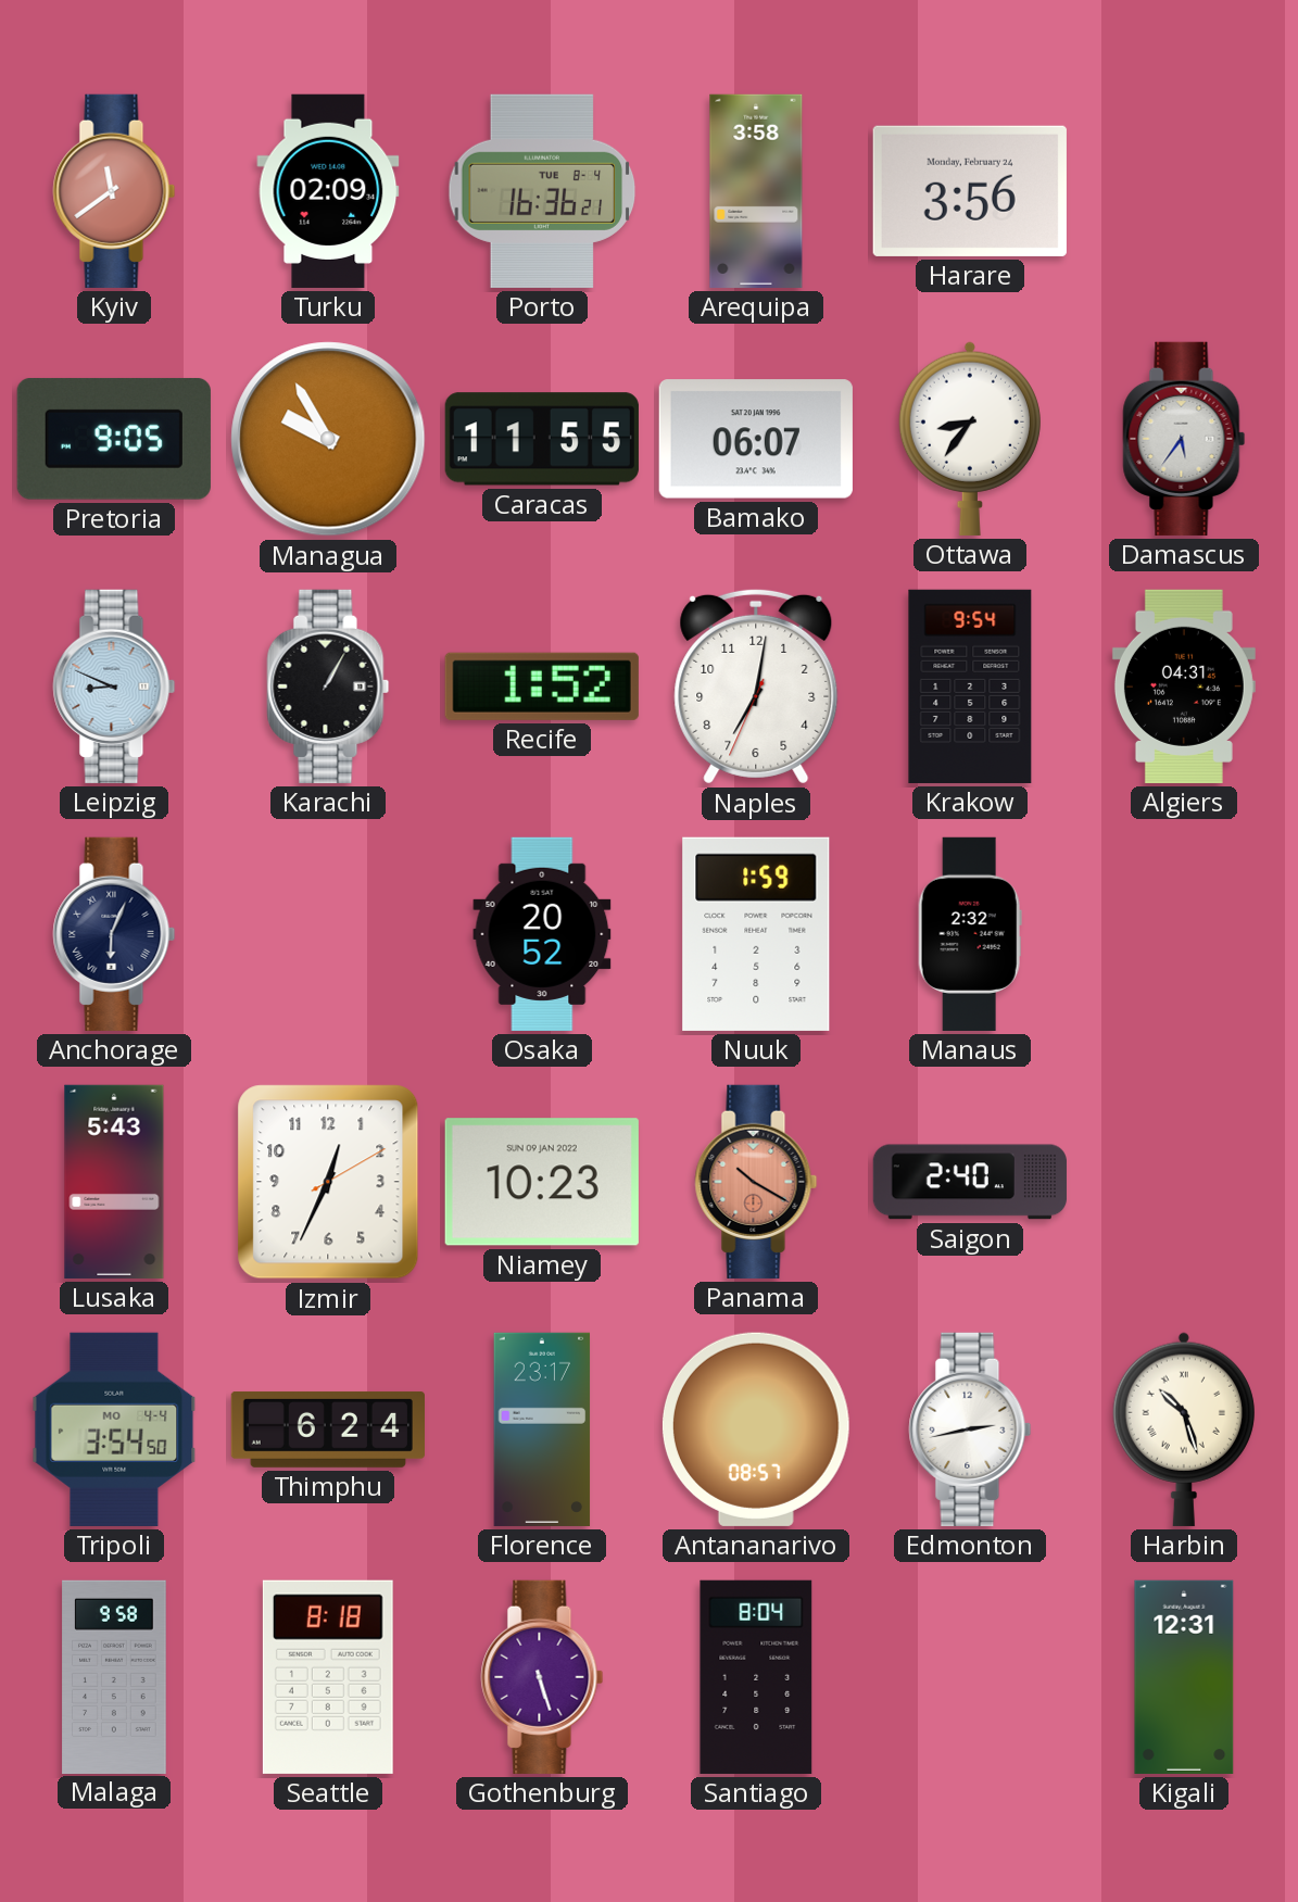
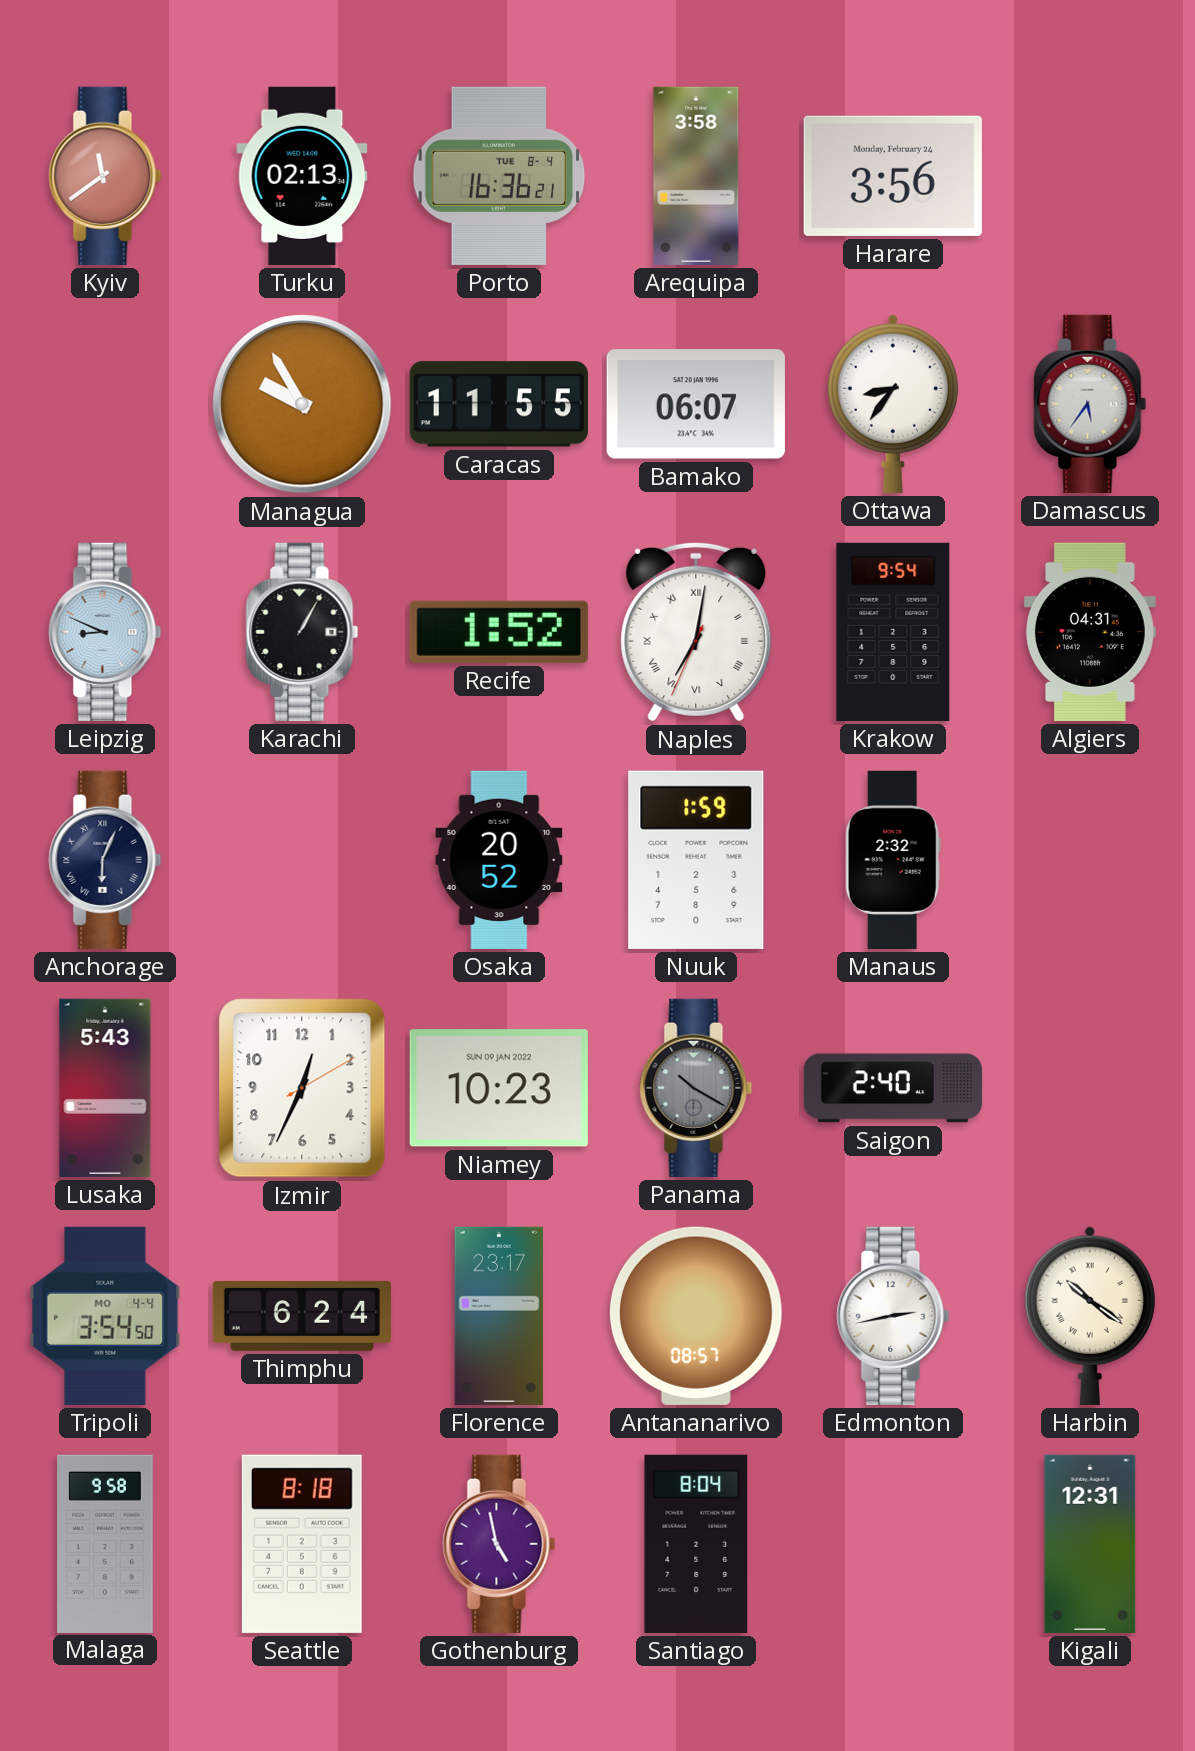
Turku: 02:09 -> 02:13 (302, 176)
Pretoria: 9:05 -> none (114, 439)
Naples numerals: Arabic -> Roman (696, 632)
Panama dial: salmon -> grey (696, 1088)
Harbin: 10:27 -> 10:21 (1090, 1316)
Gothenburg: 5:27 -> 4:58 (499, 1544)
